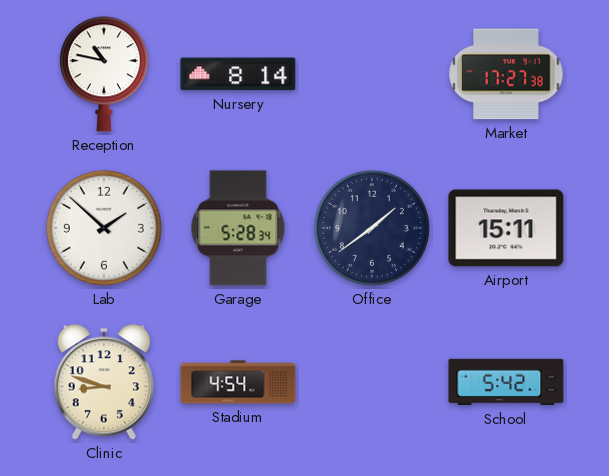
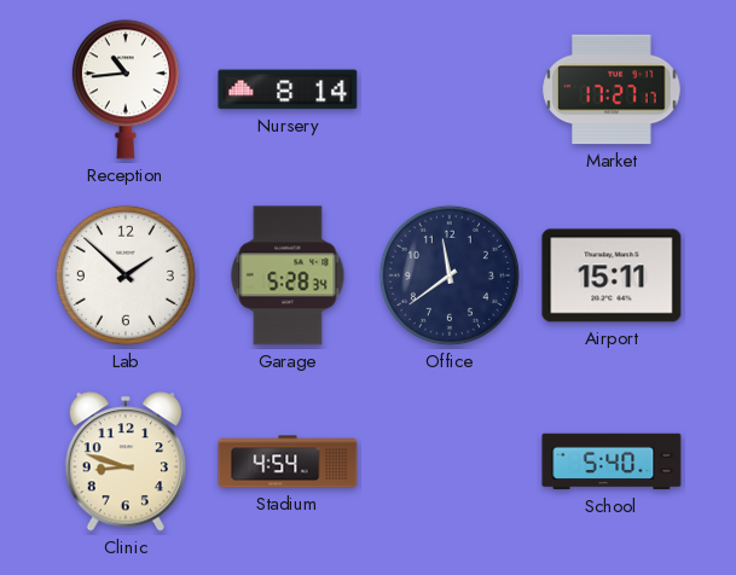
Reception: 10:47 -> 10:44 (126, 89)
Market: 17:27:38 -> 17:27:17 (612, 89)
Office: 1:39 -> 11:39 (450, 275)
School: 5:42 -> 5:40 (612, 461)
